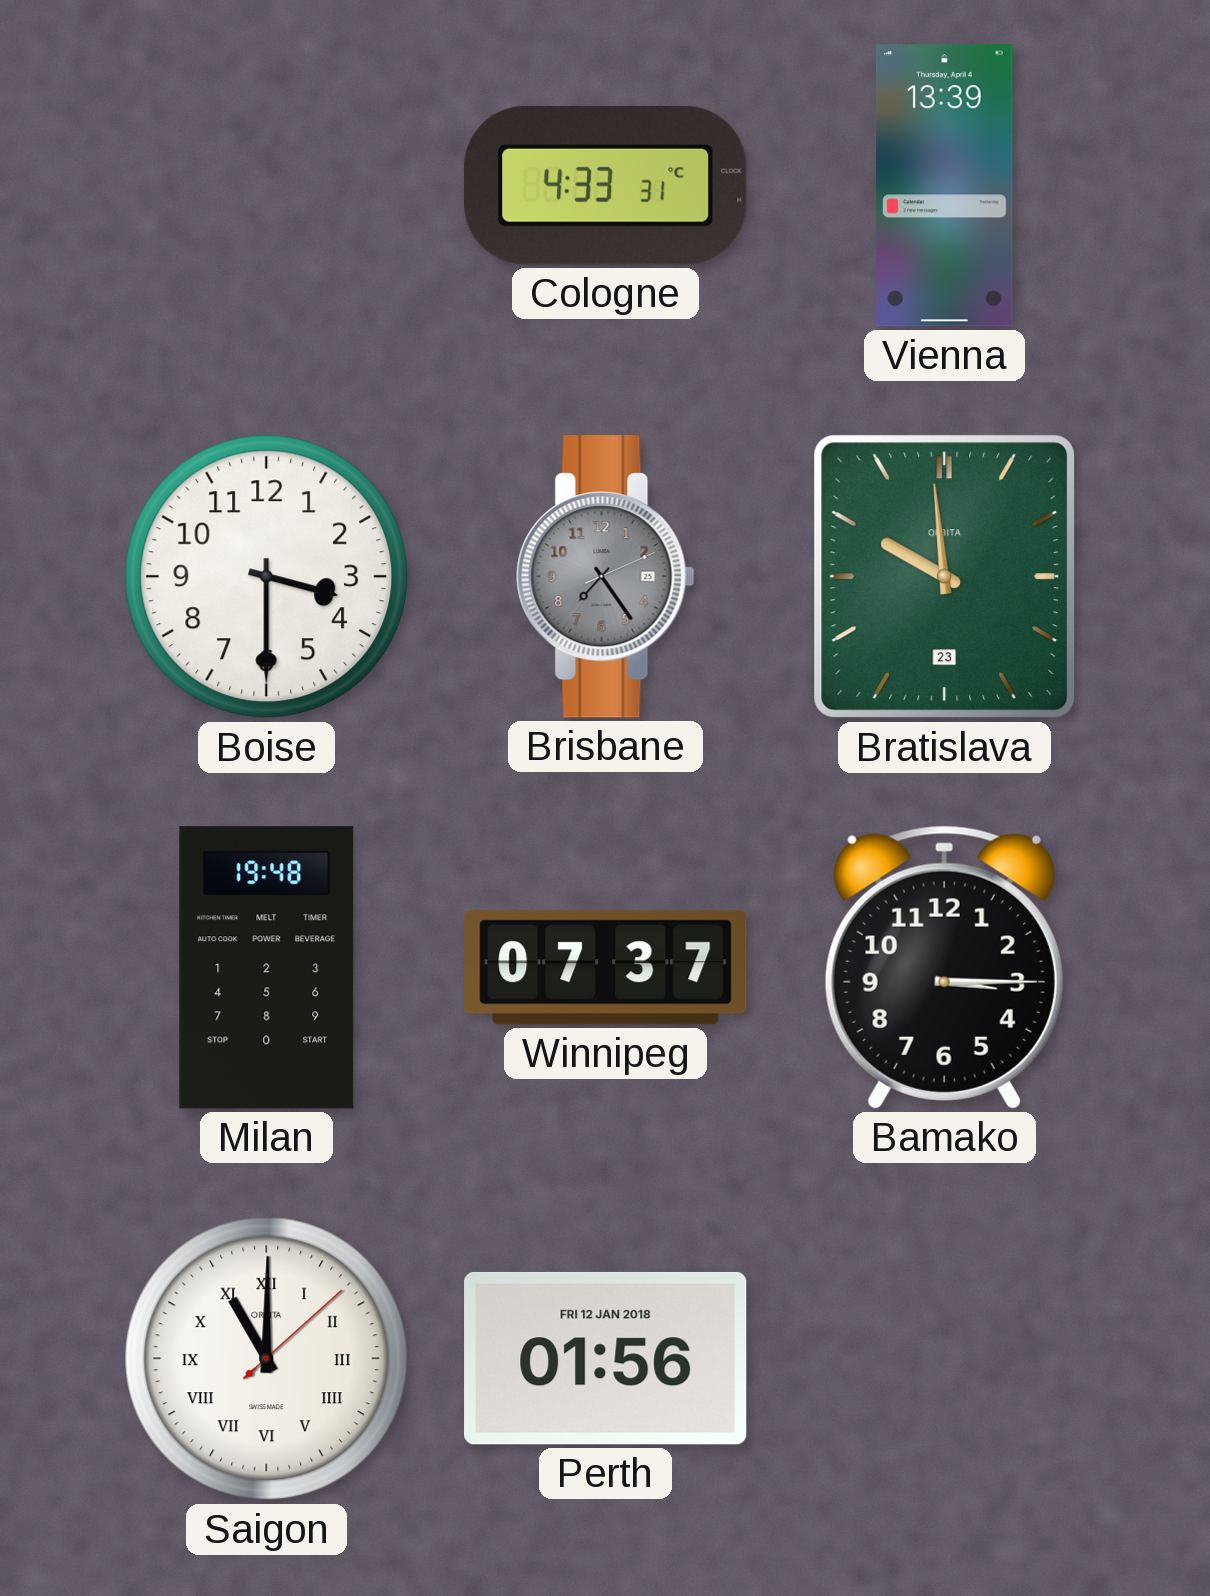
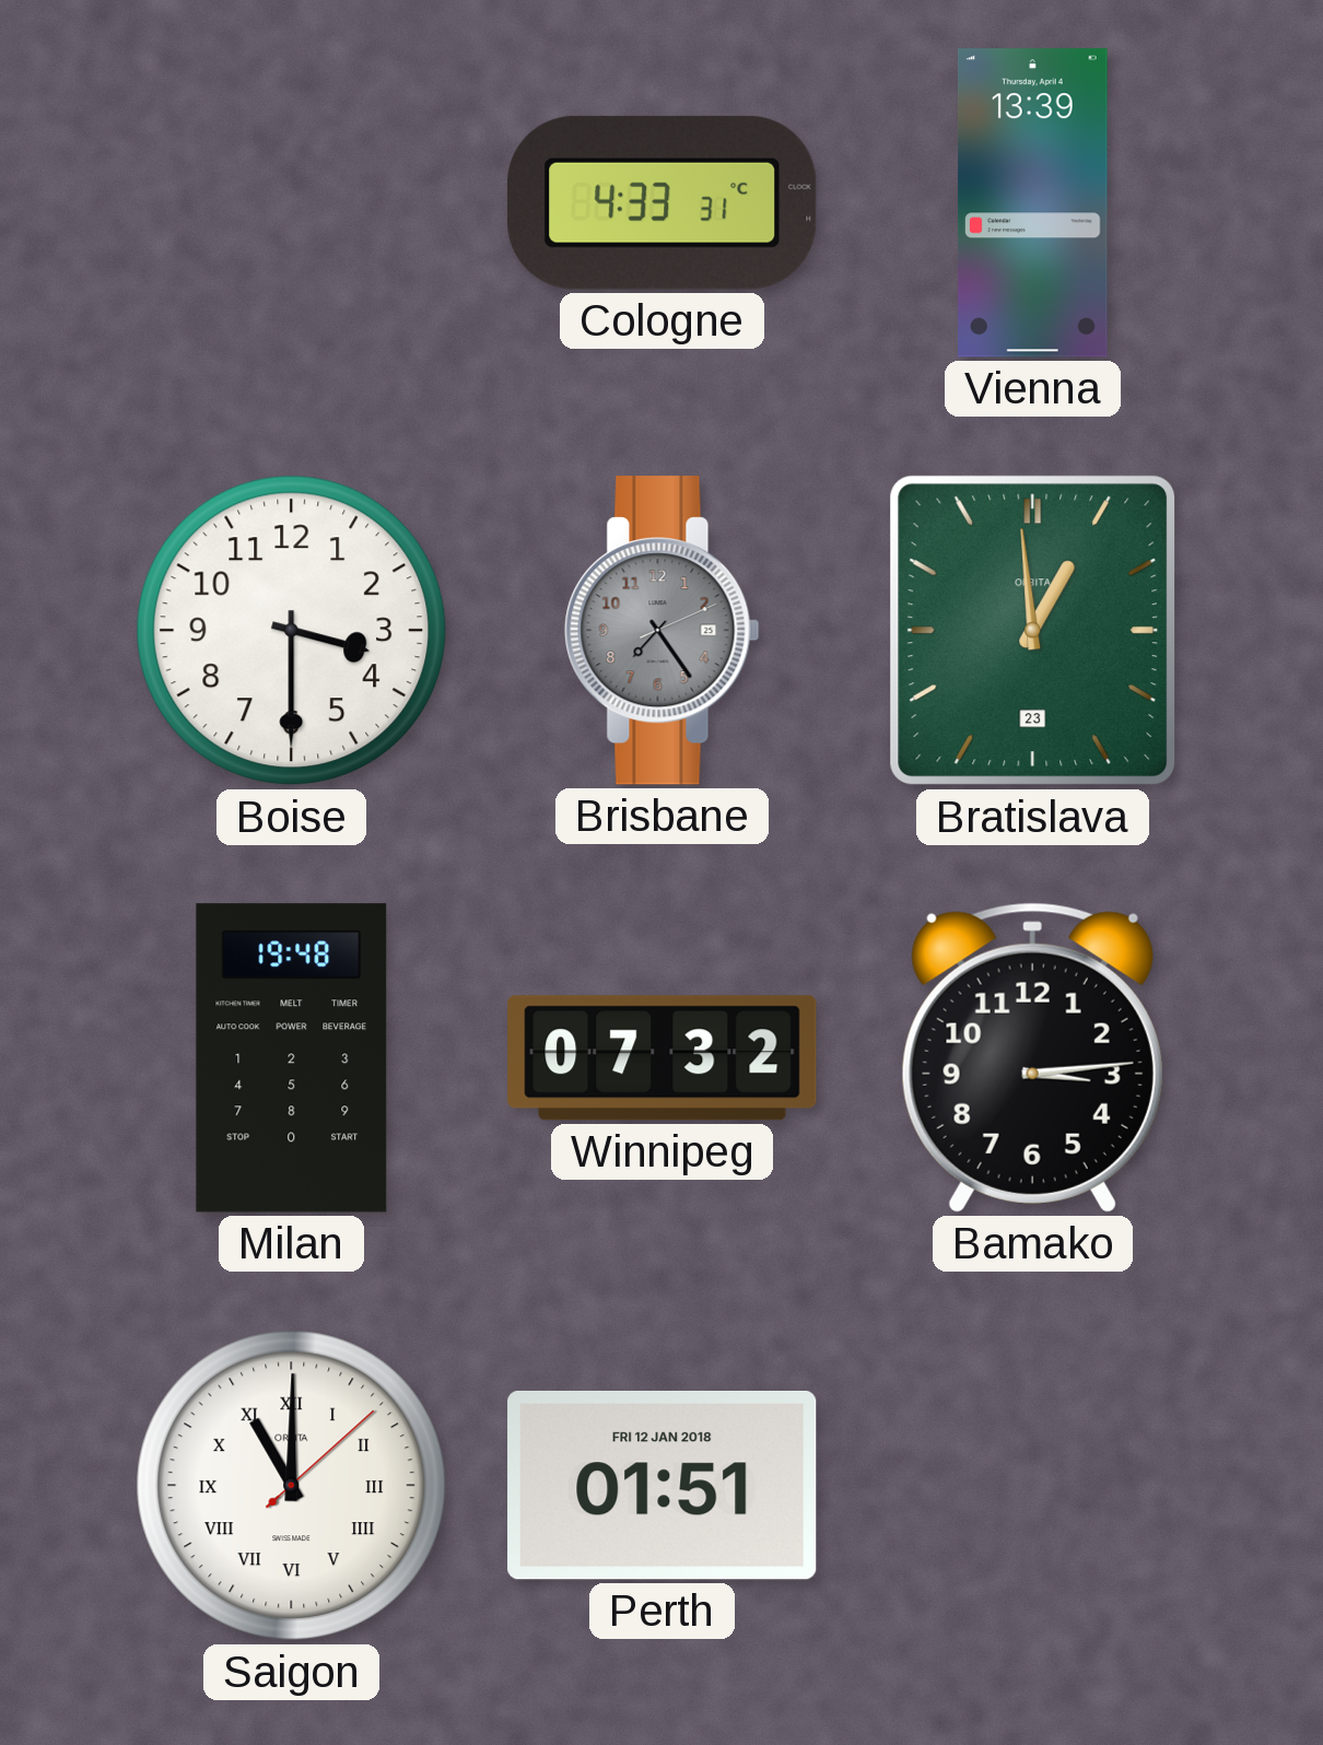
Bratislava: 9:59 -> 12:59 (1033, 631)
Winnipeg: 07:37 -> 07:32 (663, 1058)
Bamako: 3:15 -> 3:14 (1032, 1057)
Perth: 01:56 -> 01:51 (663, 1485)
